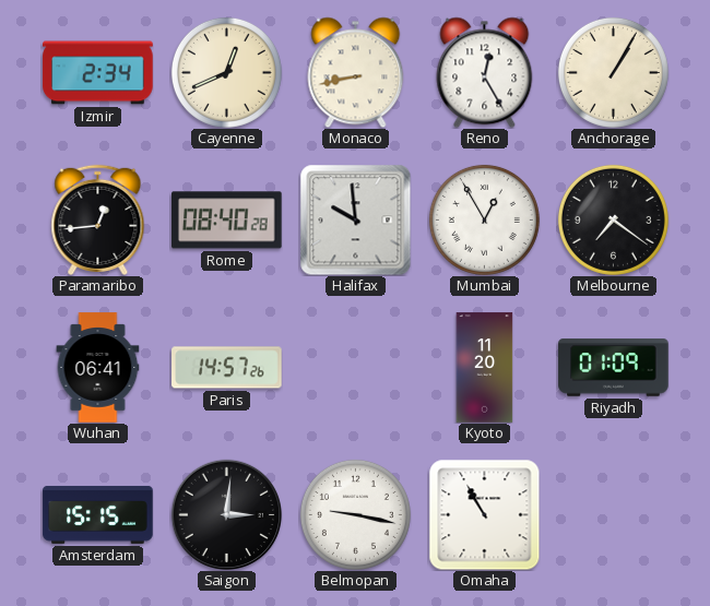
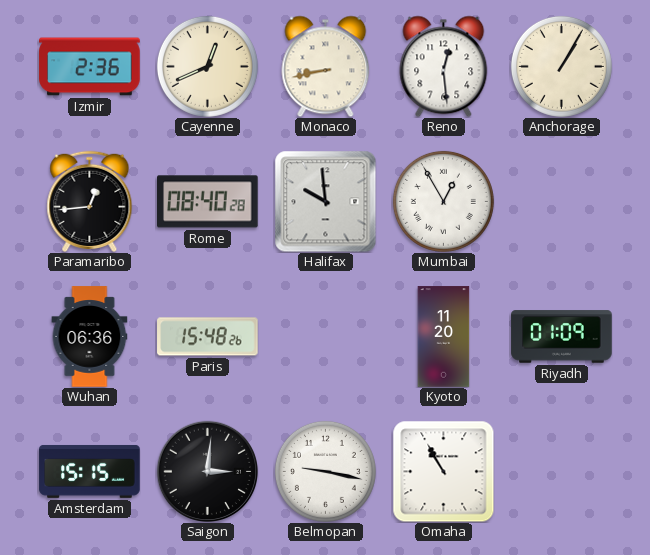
Izmir: 2:34 -> 2:36 (90, 67)
Reno: 12:25 -> 12:29 (444, 66)
Melbourne: 7:21 -> none (613, 219)
Wuhan: 06:41 -> 06:36 (90, 337)
Paris: 14:57 -> 15:48 (208, 337)
